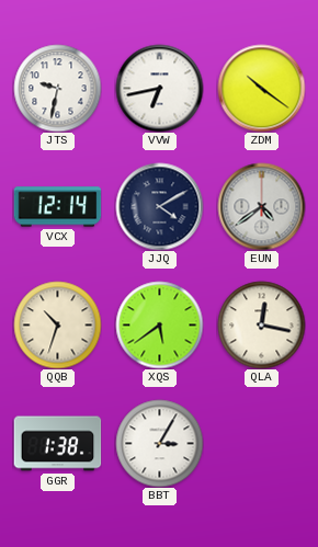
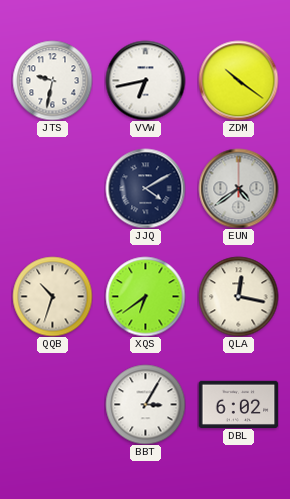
VCX: 12:14 -> none (57, 207)
XQS: 5:39 -> 6:39 (145, 296)
GGR: 1:38 -> none (57, 444)
DBL: none -> 6:02 (238, 404)
